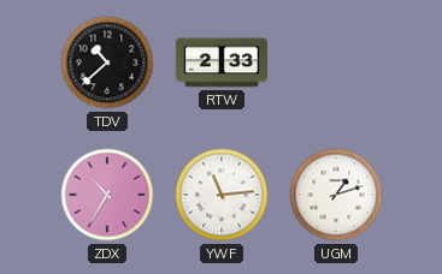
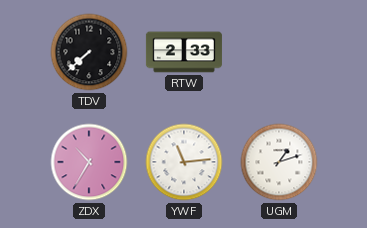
TDV: 10:38 -> 7:38 (89, 52)
